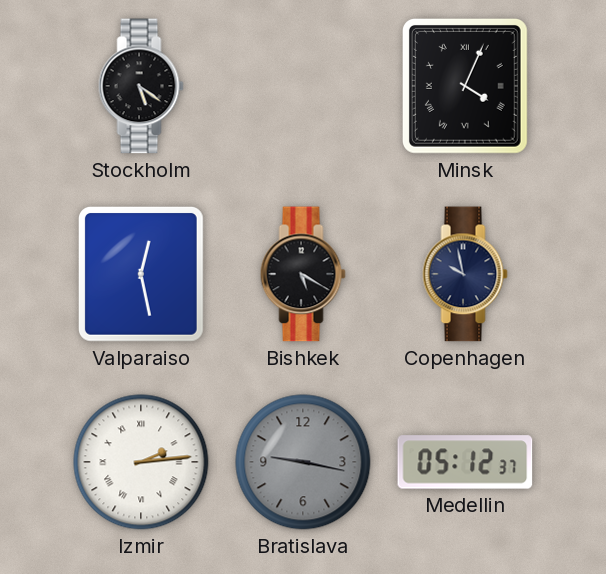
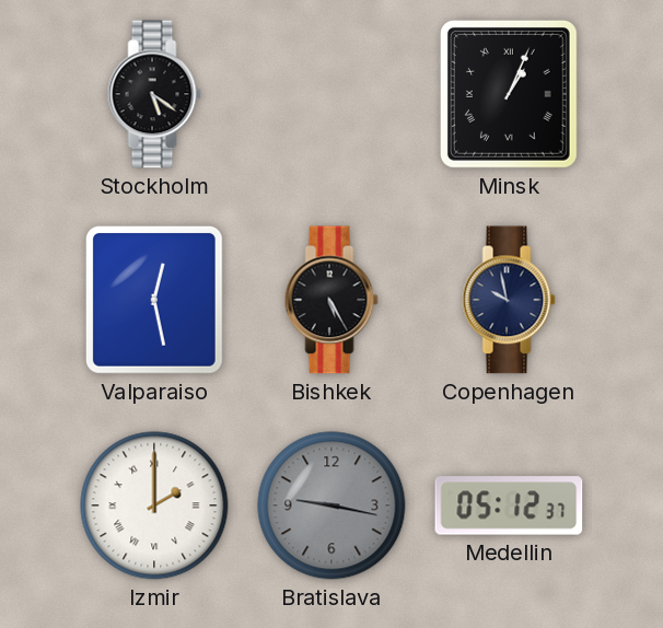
Minsk: 4:04 -> 1:04 (509, 94)
Bishkek: 5:20 -> 5:25 (331, 300)
Izmir: 2:14 -> 2:00 (154, 505)
